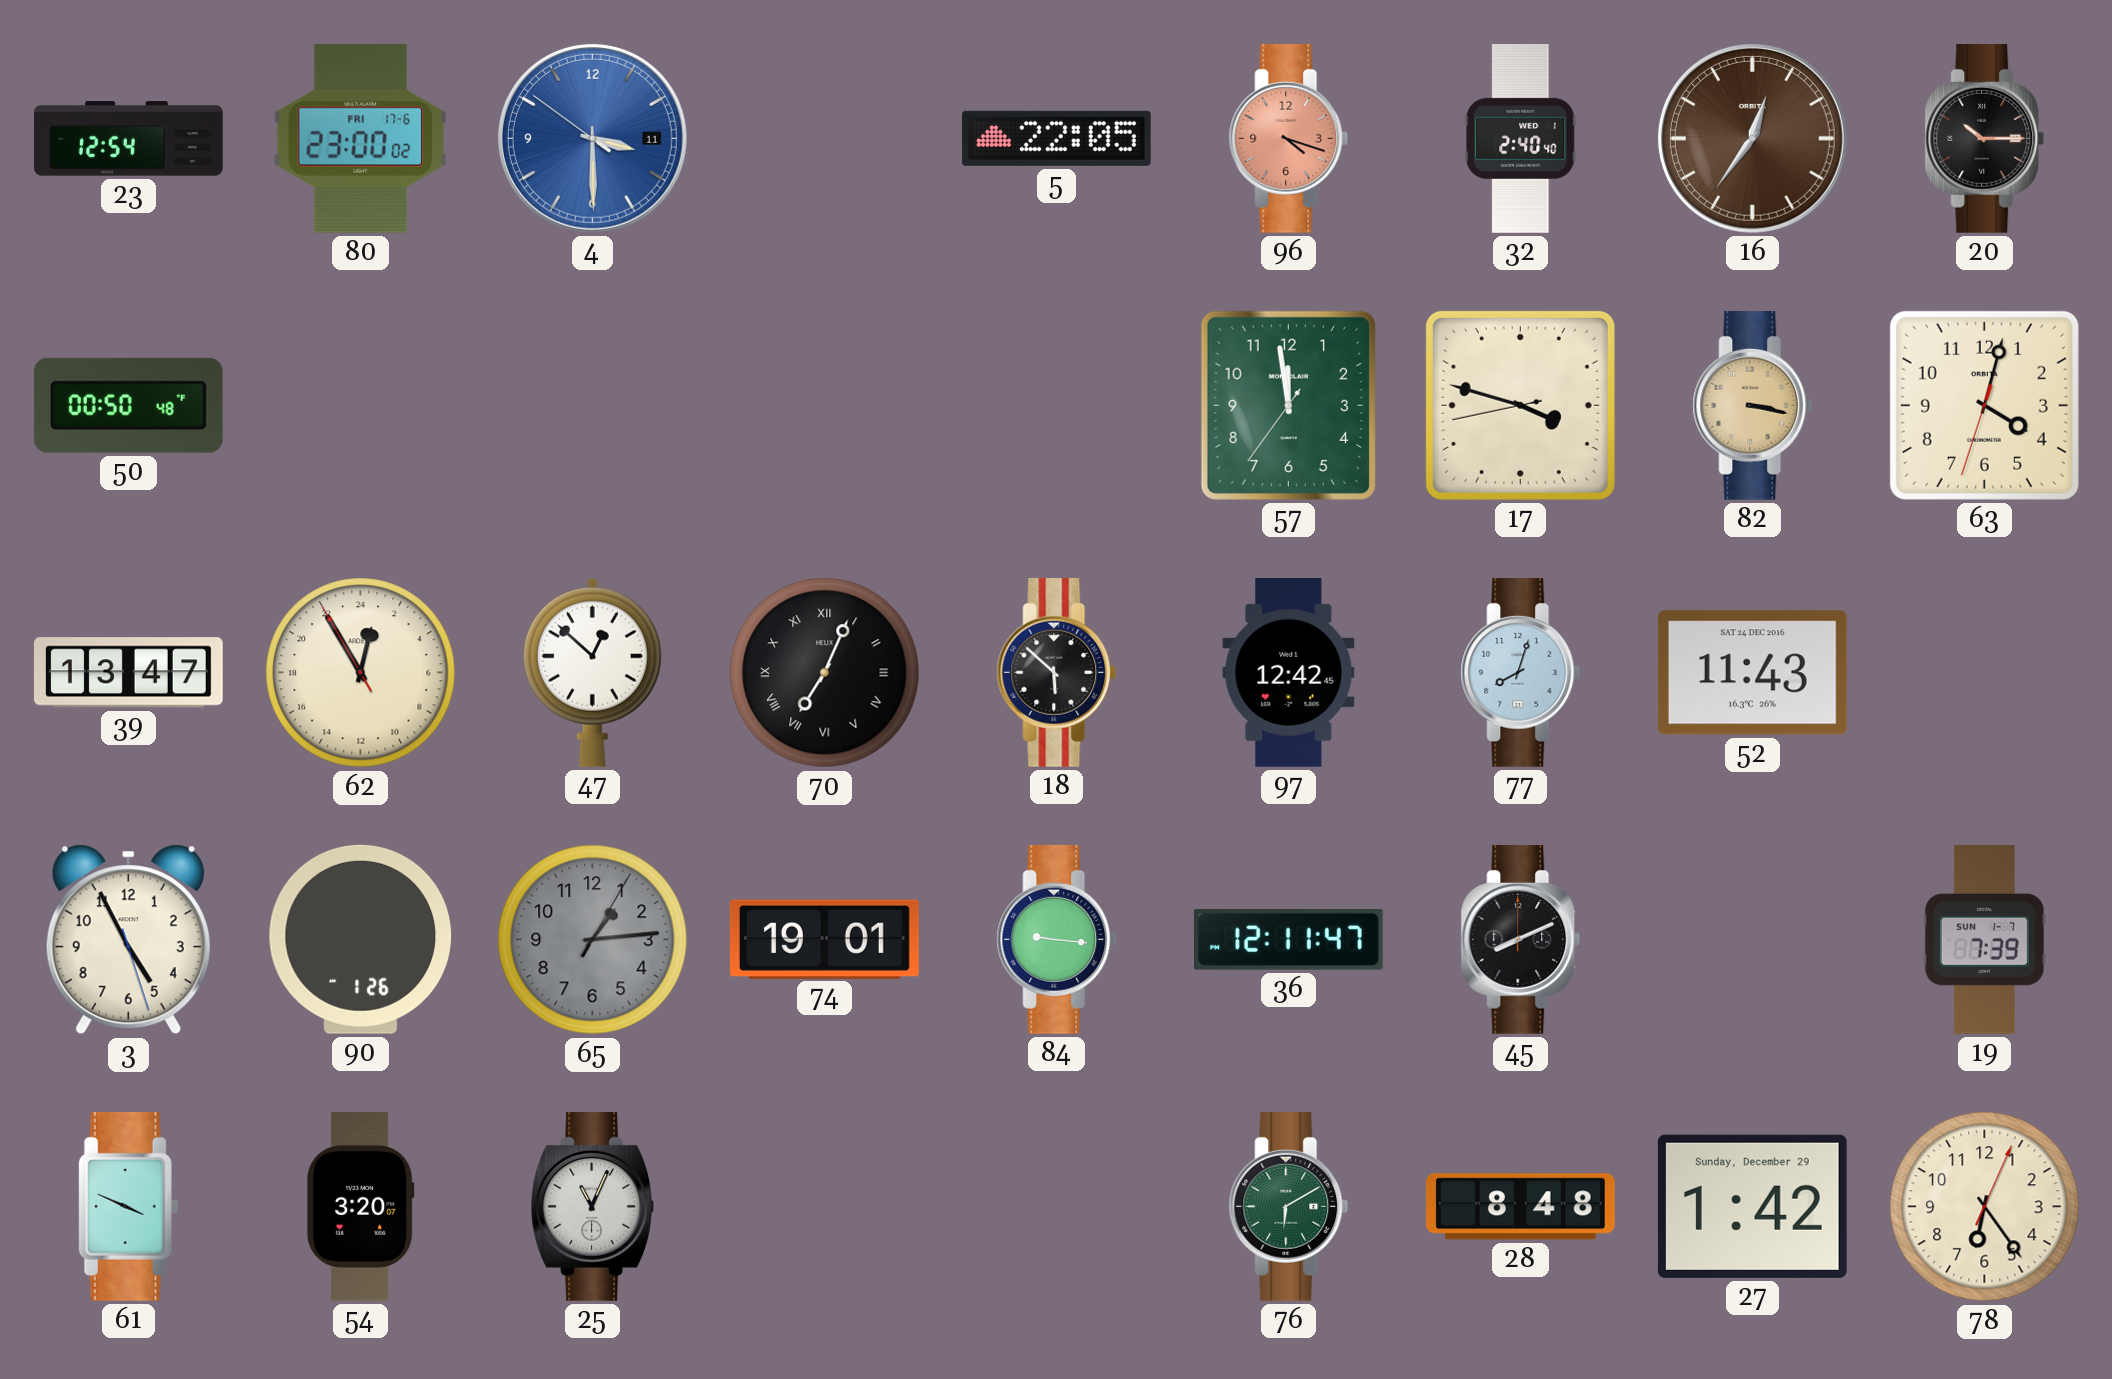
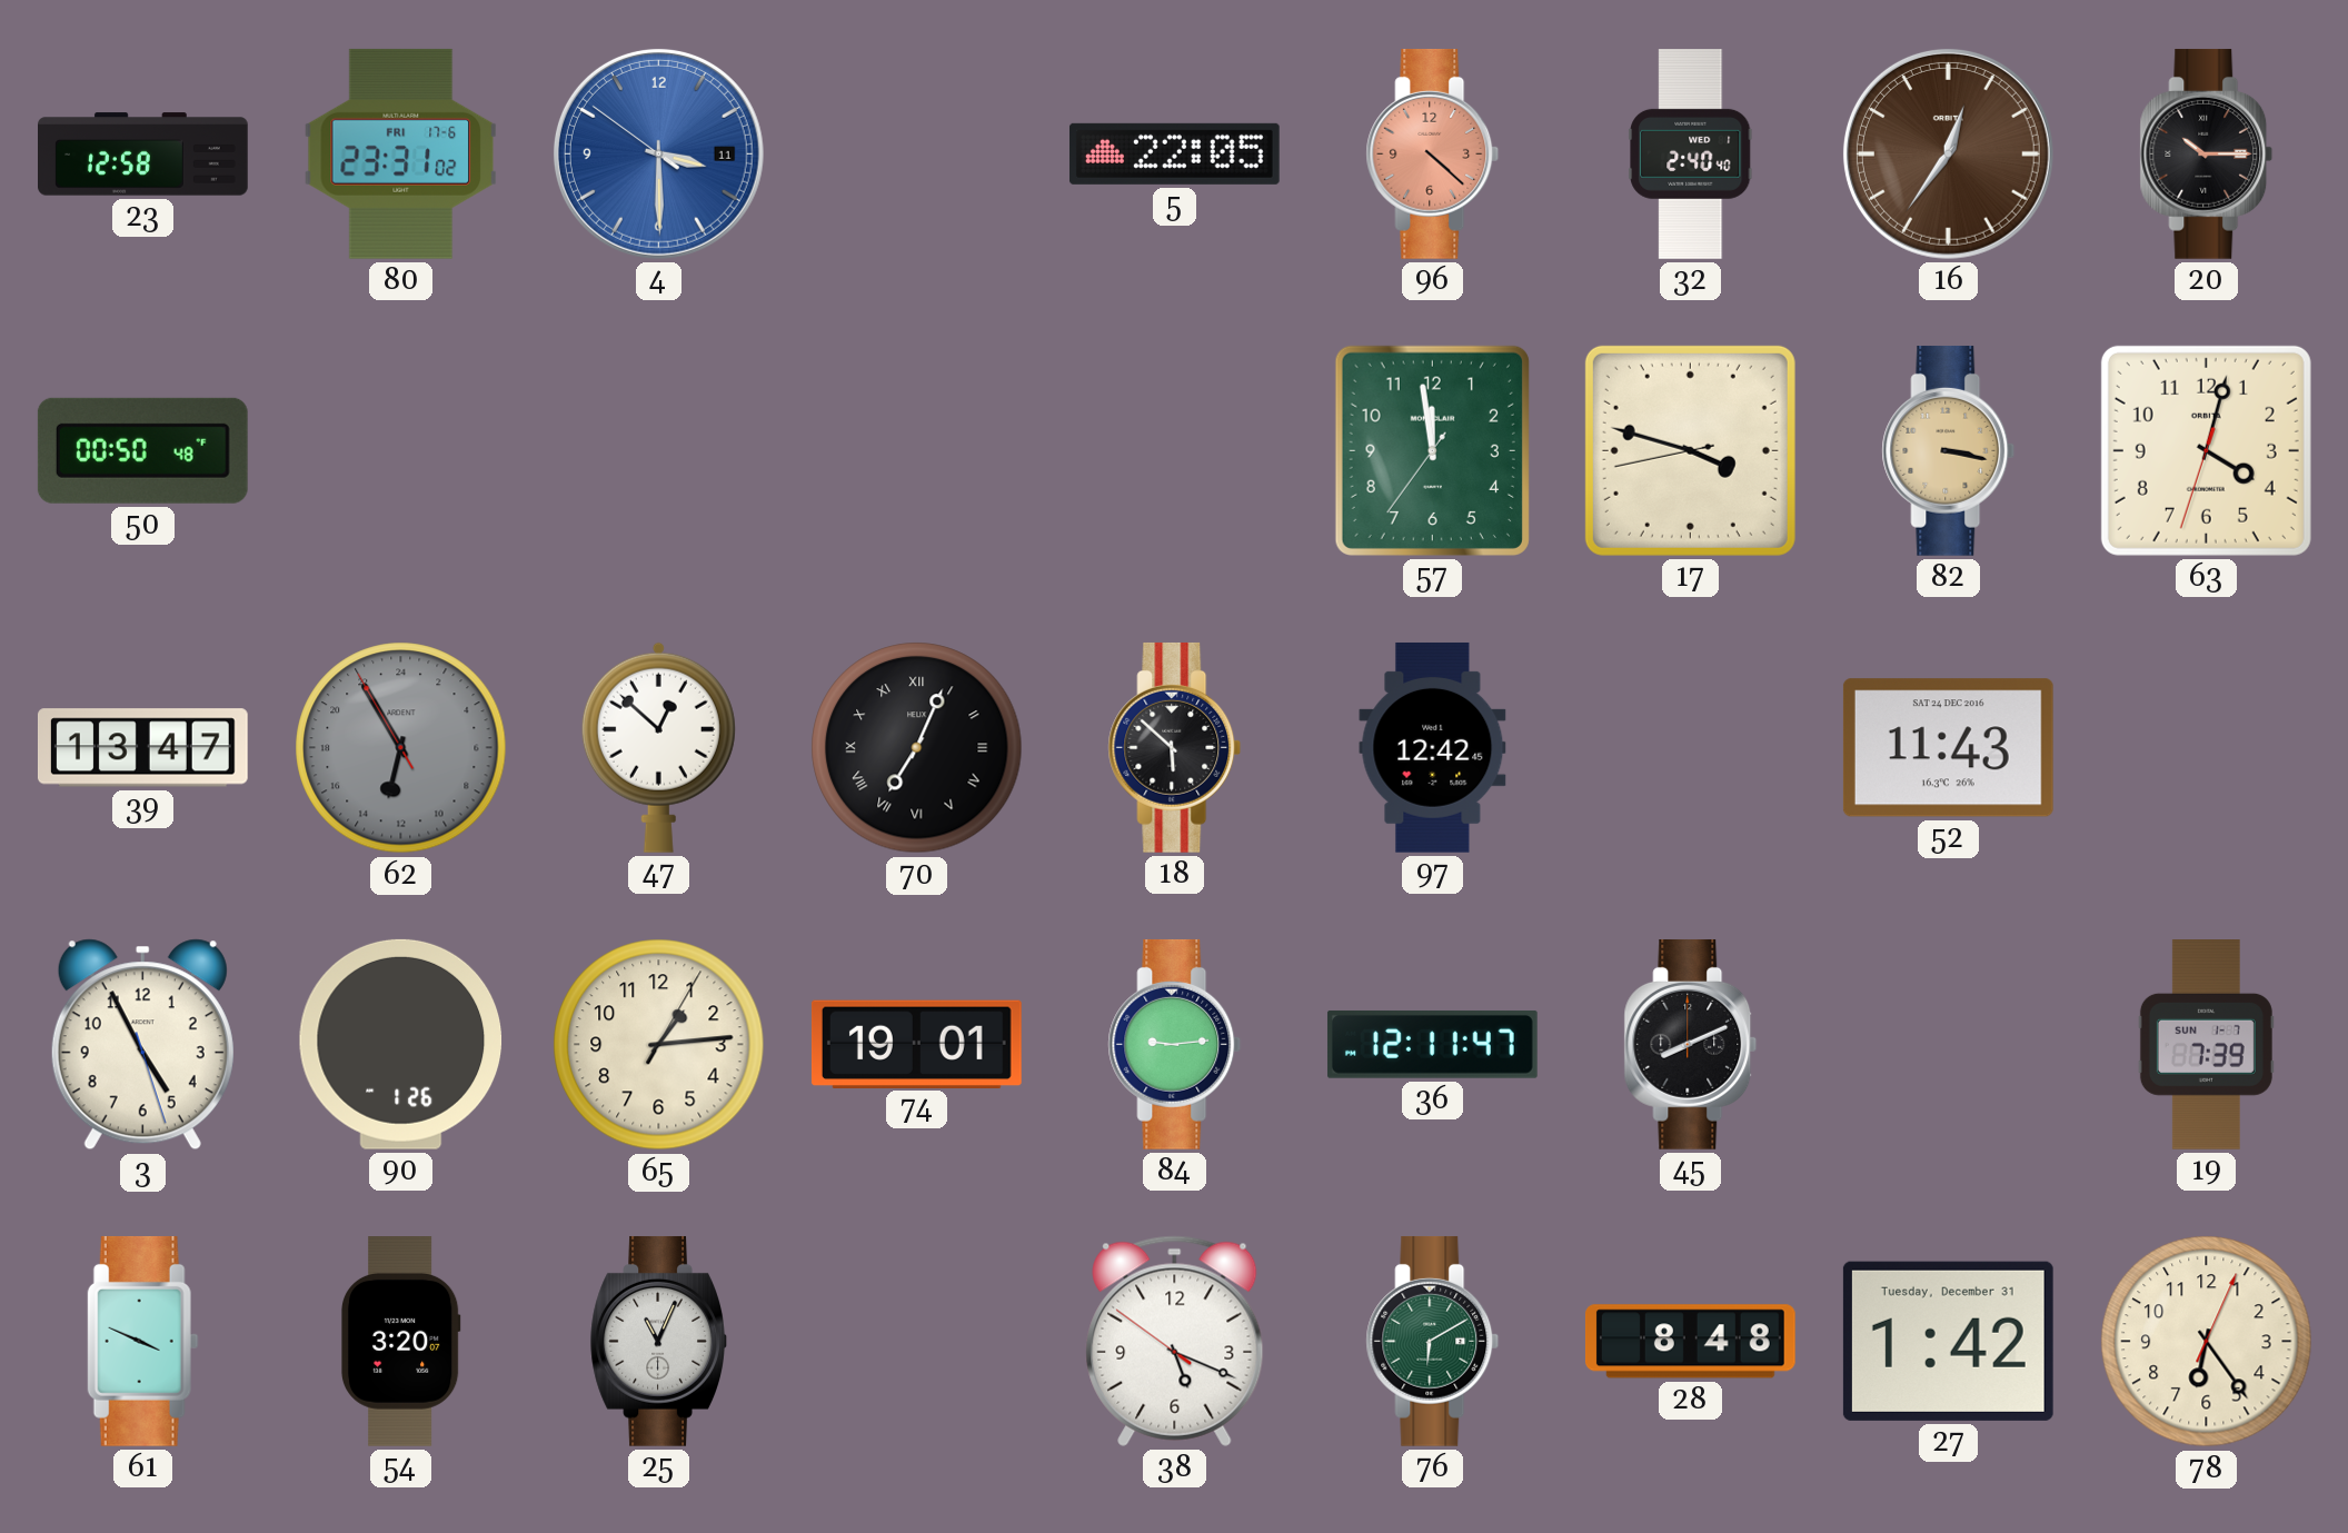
23: 12:54 -> 12:58 (143, 155)
80: 23:00 -> 23:31 (400, 153)
96: 4:18 -> 4:22 (1433, 153)
62: 0:54 -> 12:54 (401, 748)
62 dial: cream -> grey (401, 748)
77: 8:03 -> none (1521, 672)
65 dial: grey -> cream (659, 1045)
84: 9:16 -> 9:14 (1175, 1044)
38: none -> 5:18 (1175, 1341)
27 date: Sunday, December 29 -> Tuesday, December 31 (1948, 1341)
